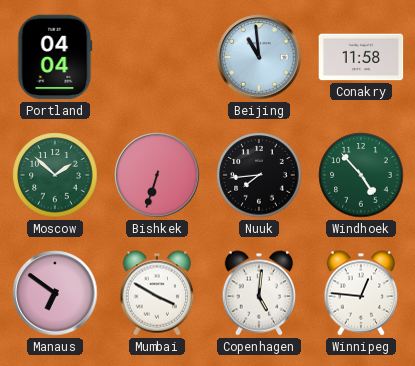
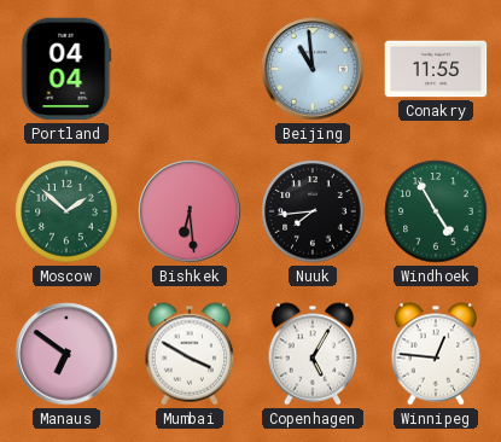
Conakry: 11:58 -> 11:55 (436, 69)
Bishkek: 6:33 -> 6:29 (190, 211)
Windhoek: 4:53 -> 4:55 (436, 211)
Copenhagen: 5:01 -> 5:05 (313, 354)
